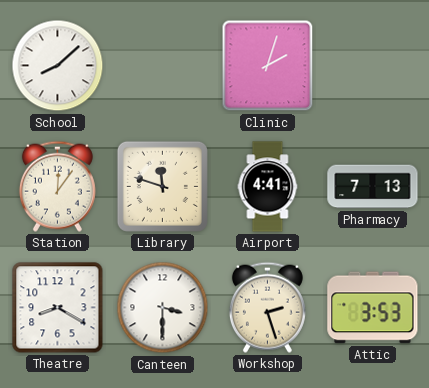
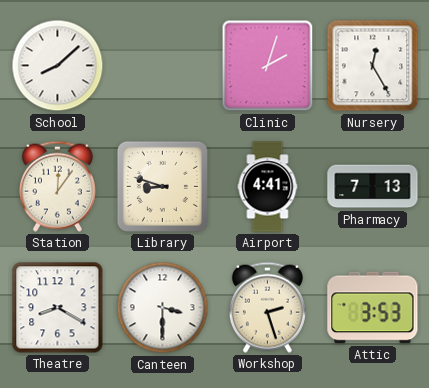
Nursery: none -> 12:25 (373, 66)
Library: 11:48 -> 8:48 (162, 186)
